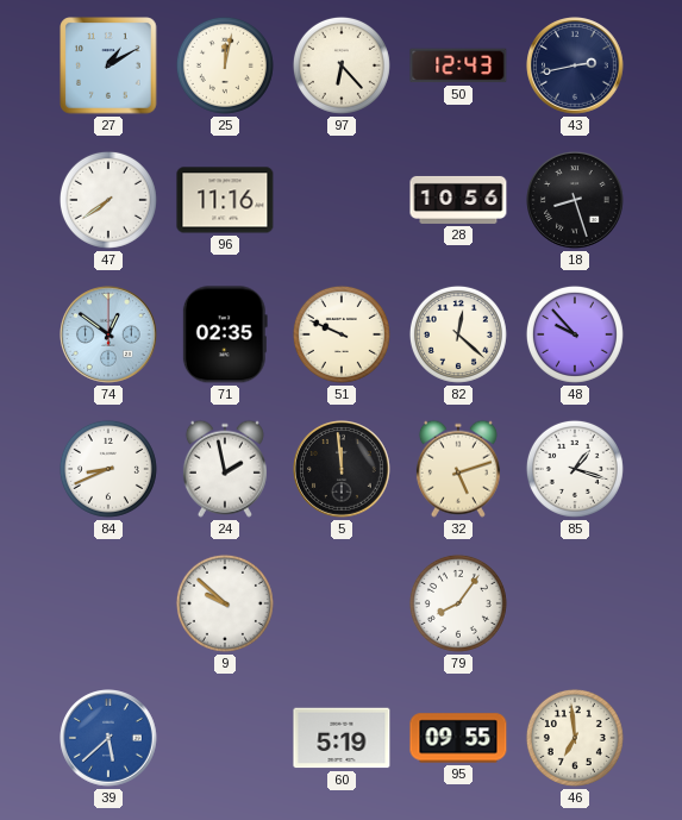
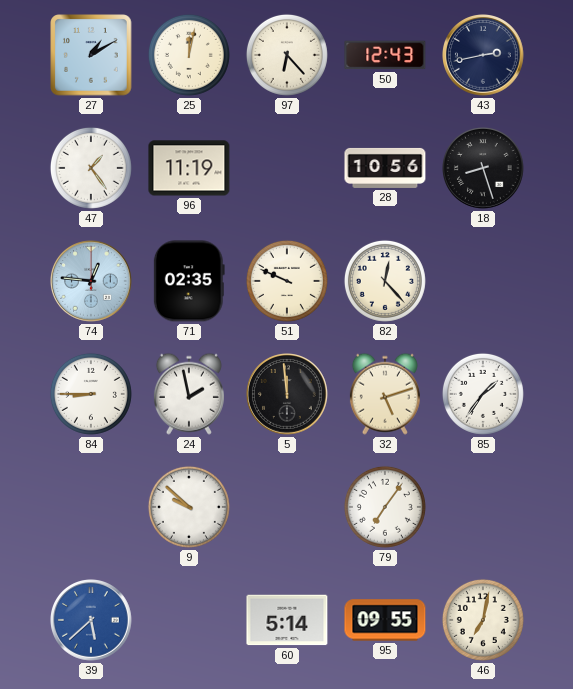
47: 7:39 -> 1:24 (91, 168)
96: 11:16 -> 11:19 (189, 168)
74: 12:51 -> 12:46 (92, 282)
82: 12:22 -> 12:23 (385, 281)
48: 9:53 -> none (575, 334)
84: 8:41 -> 8:45 (91, 394)
85: 1:18 -> 1:36 (483, 394)
79: 8:06 -> 7:06 (385, 507)
60: 5:19 -> 5:14 (287, 620)
46: 6:59 -> 7:02 (483, 620)
